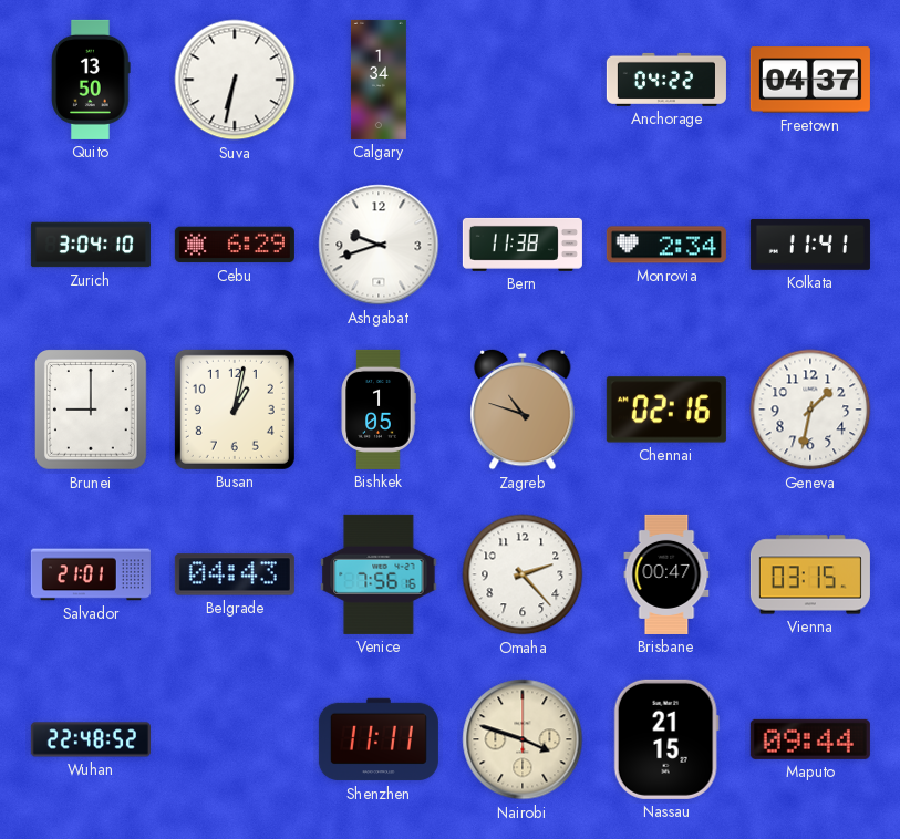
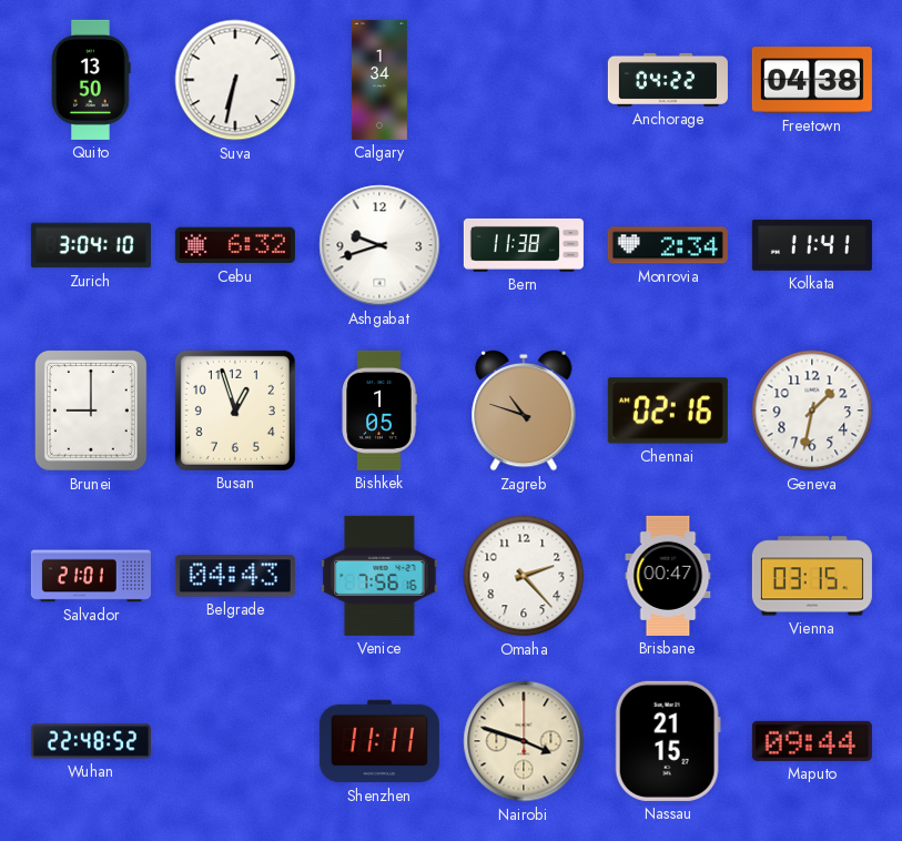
Freetown: 04:37 -> 04:38 (812, 80)
Cebu: 6:29 -> 6:32 (235, 245)
Busan: 1:02 -> 12:57 (235, 411)
